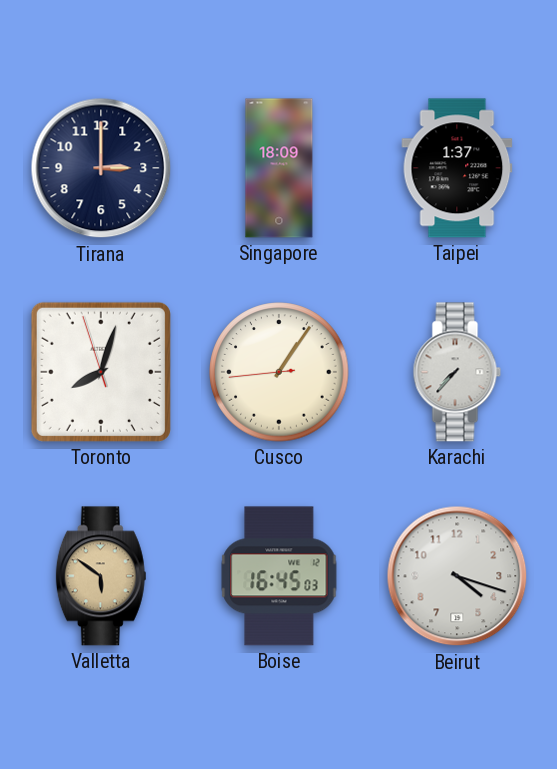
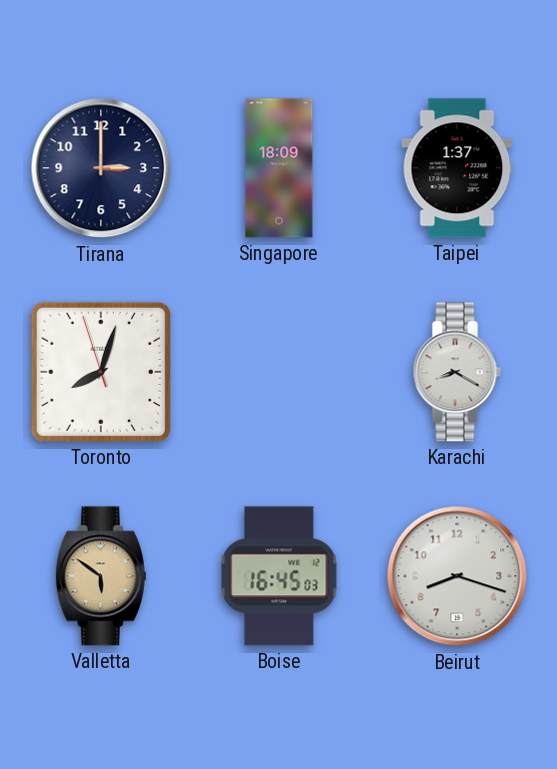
Cusco: 1:05 -> none (279, 372)
Karachi: 7:37 -> 8:20 (457, 372)
Beirut: 4:18 -> 8:18 (457, 576)
